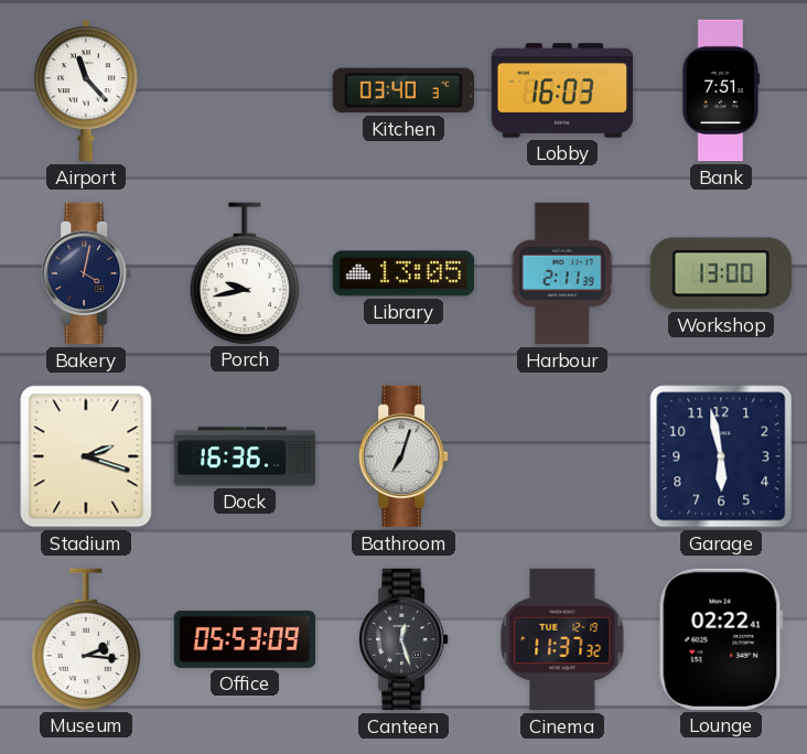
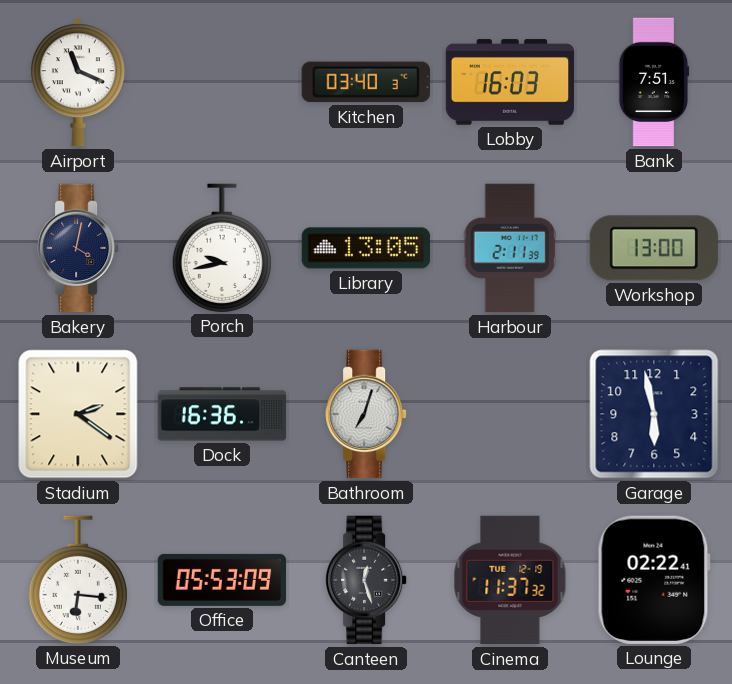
Airport: 11:23 -> 11:19 (78, 82)
Stadium: 2:18 -> 2:21 (78, 414)
Museum: 2:16 -> 6:16 (78, 580)
